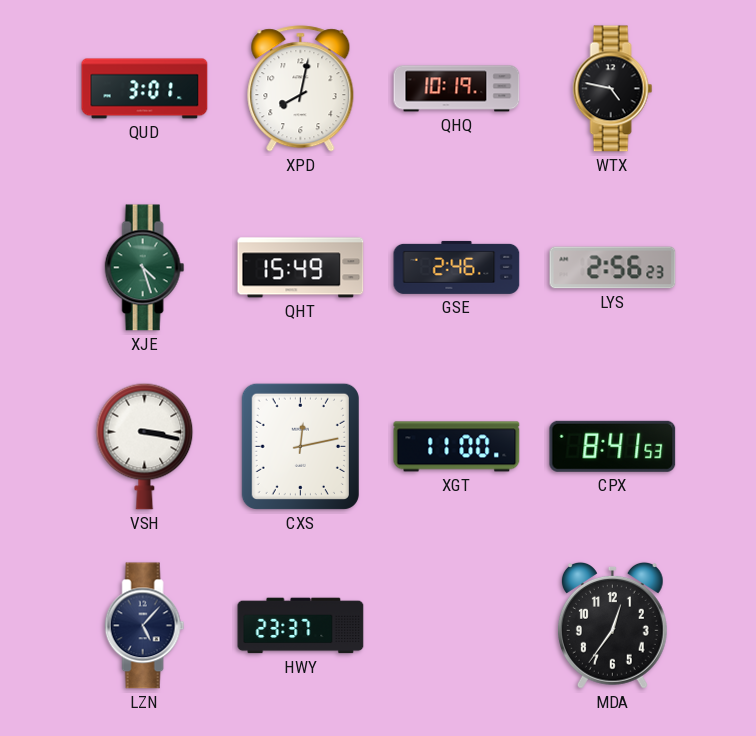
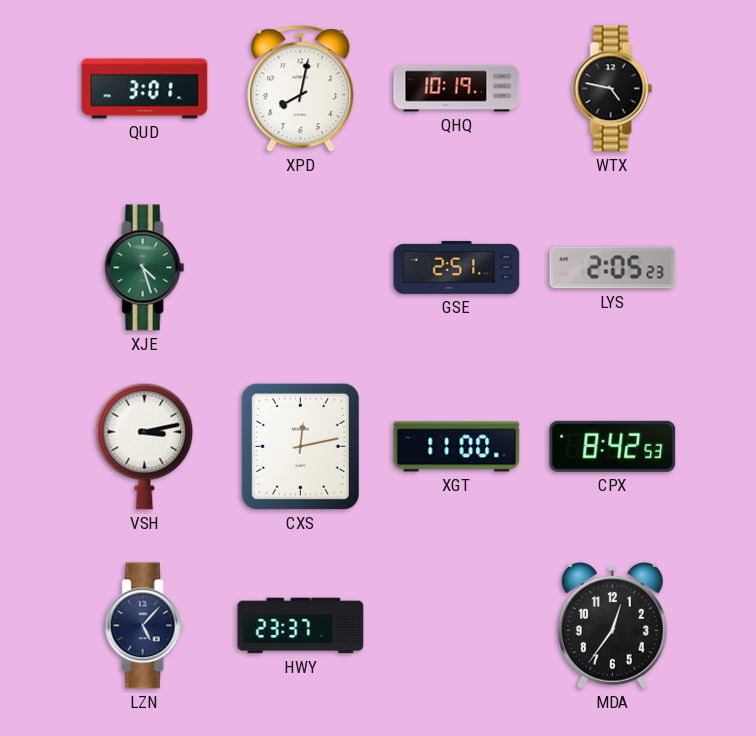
QHT: 15:49 -> none (301, 268)
GSE: 2:46 -> 2:51 (457, 267)
LYS: 2:56 -> 2:05 (613, 268)
VSH: 3:17 -> 3:13 (145, 446)
CPX: 8:41 -> 8:42 (613, 446)
